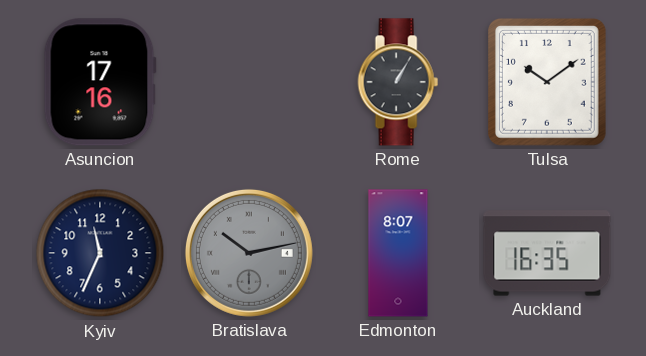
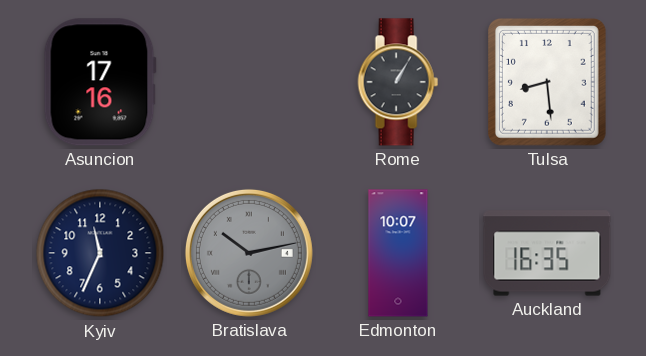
Tulsa: 10:09 -> 8:29 (547, 82)
Edmonton: 8:07 -> 10:07 (398, 253)
